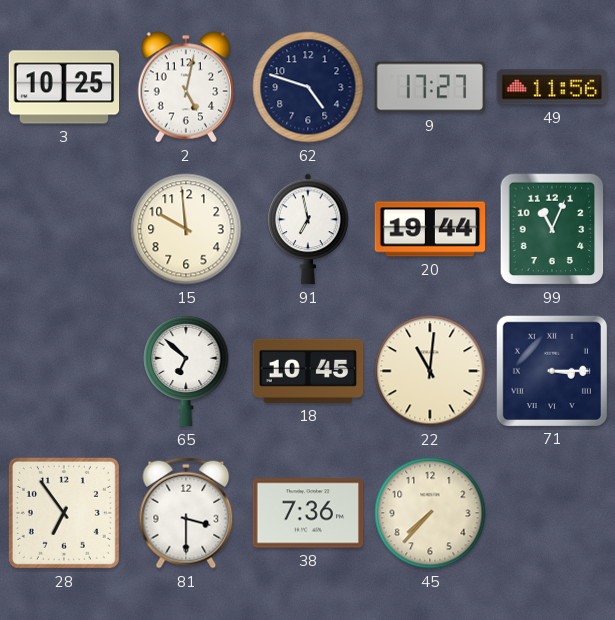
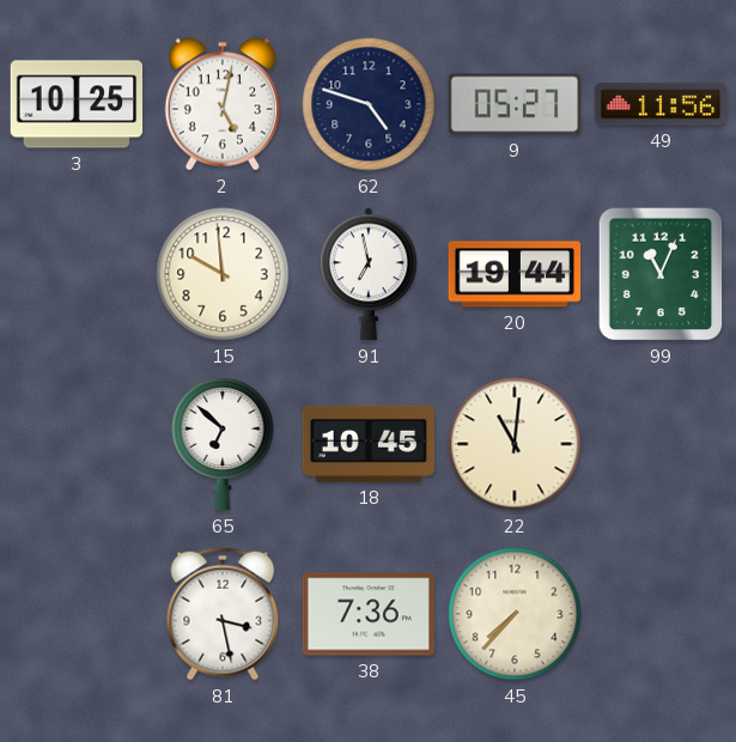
9: 17:27 -> 05:27 (515, 104)
71: 3:15 -> none (551, 370)
28: 6:54 -> none (64, 513)
81: 3:30 -> 3:28 (223, 614)
